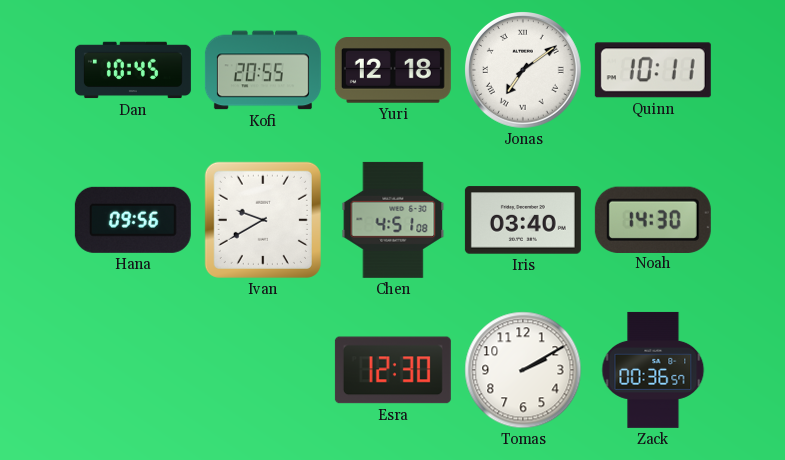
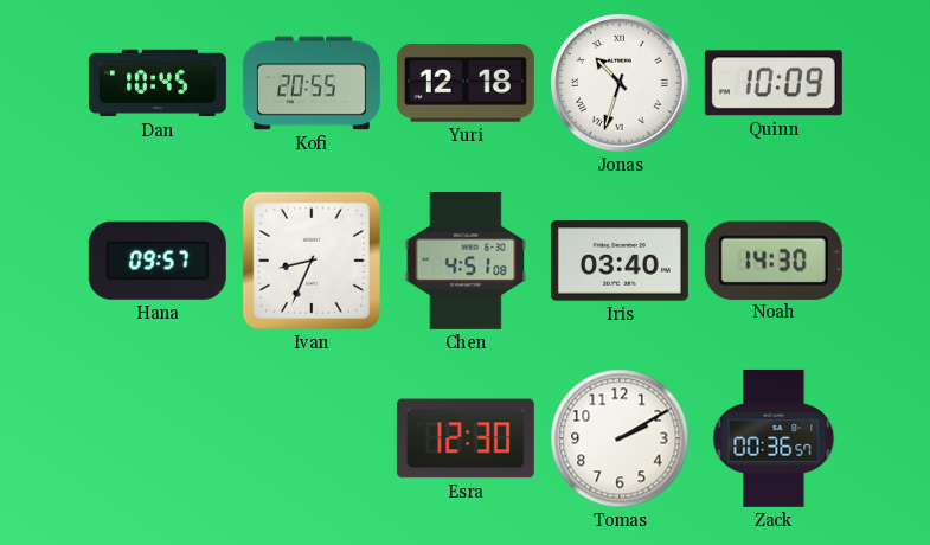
Jonas: 7:09 -> 10:33 (621, 84)
Quinn: 10:11 -> 10:09 (774, 83)
Hana: 09:56 -> 09:57 (158, 261)
Ivan: 9:40 -> 8:34 (312, 261)
